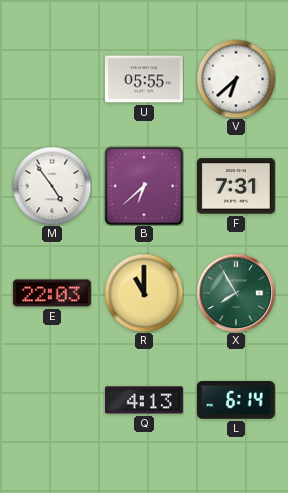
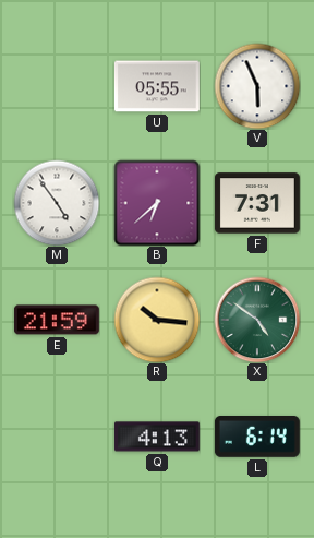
V: 6:38 -> 5:56 (257, 86)
E: 22:03 -> 21:59 (57, 320)
R: 11:00 -> 10:16 (157, 320)
X: 7:55 -> 4:51 (257, 320)
